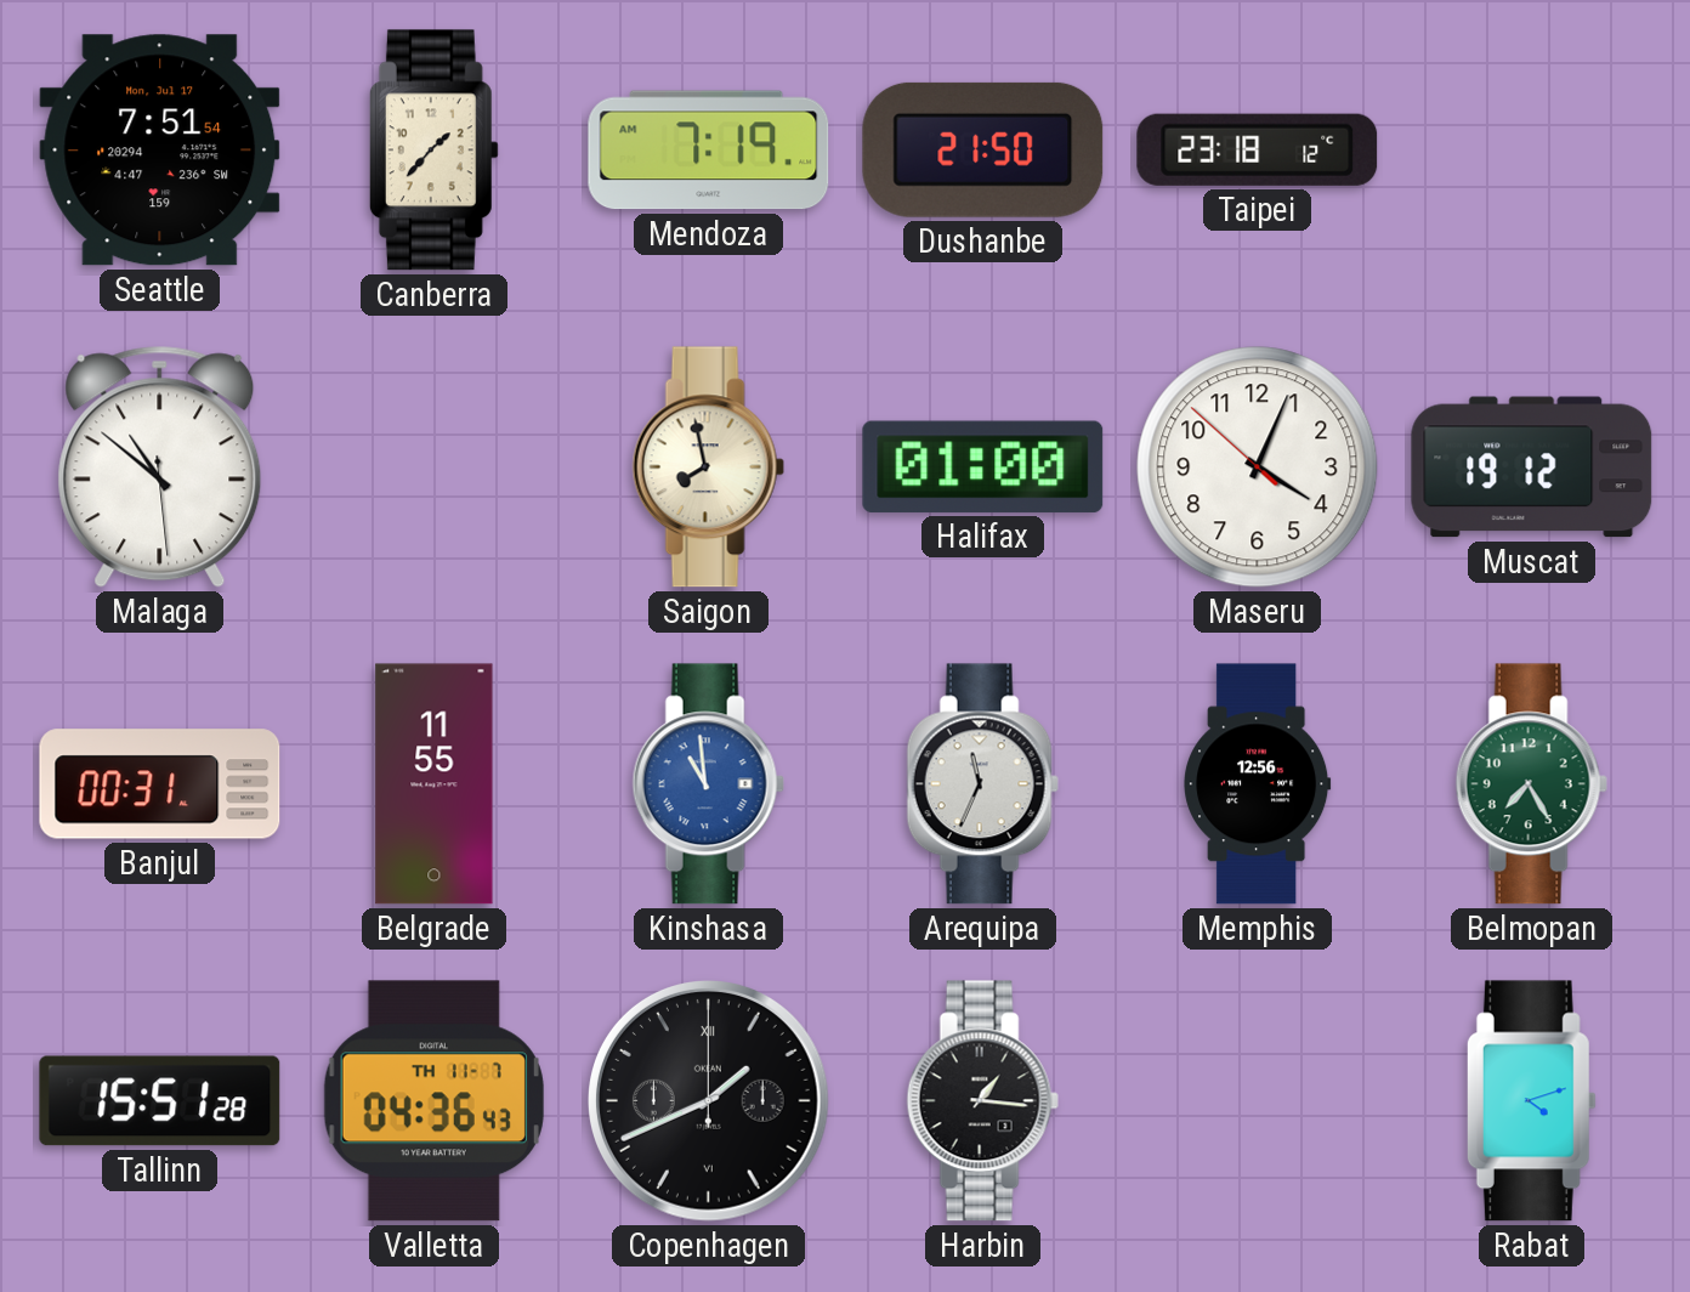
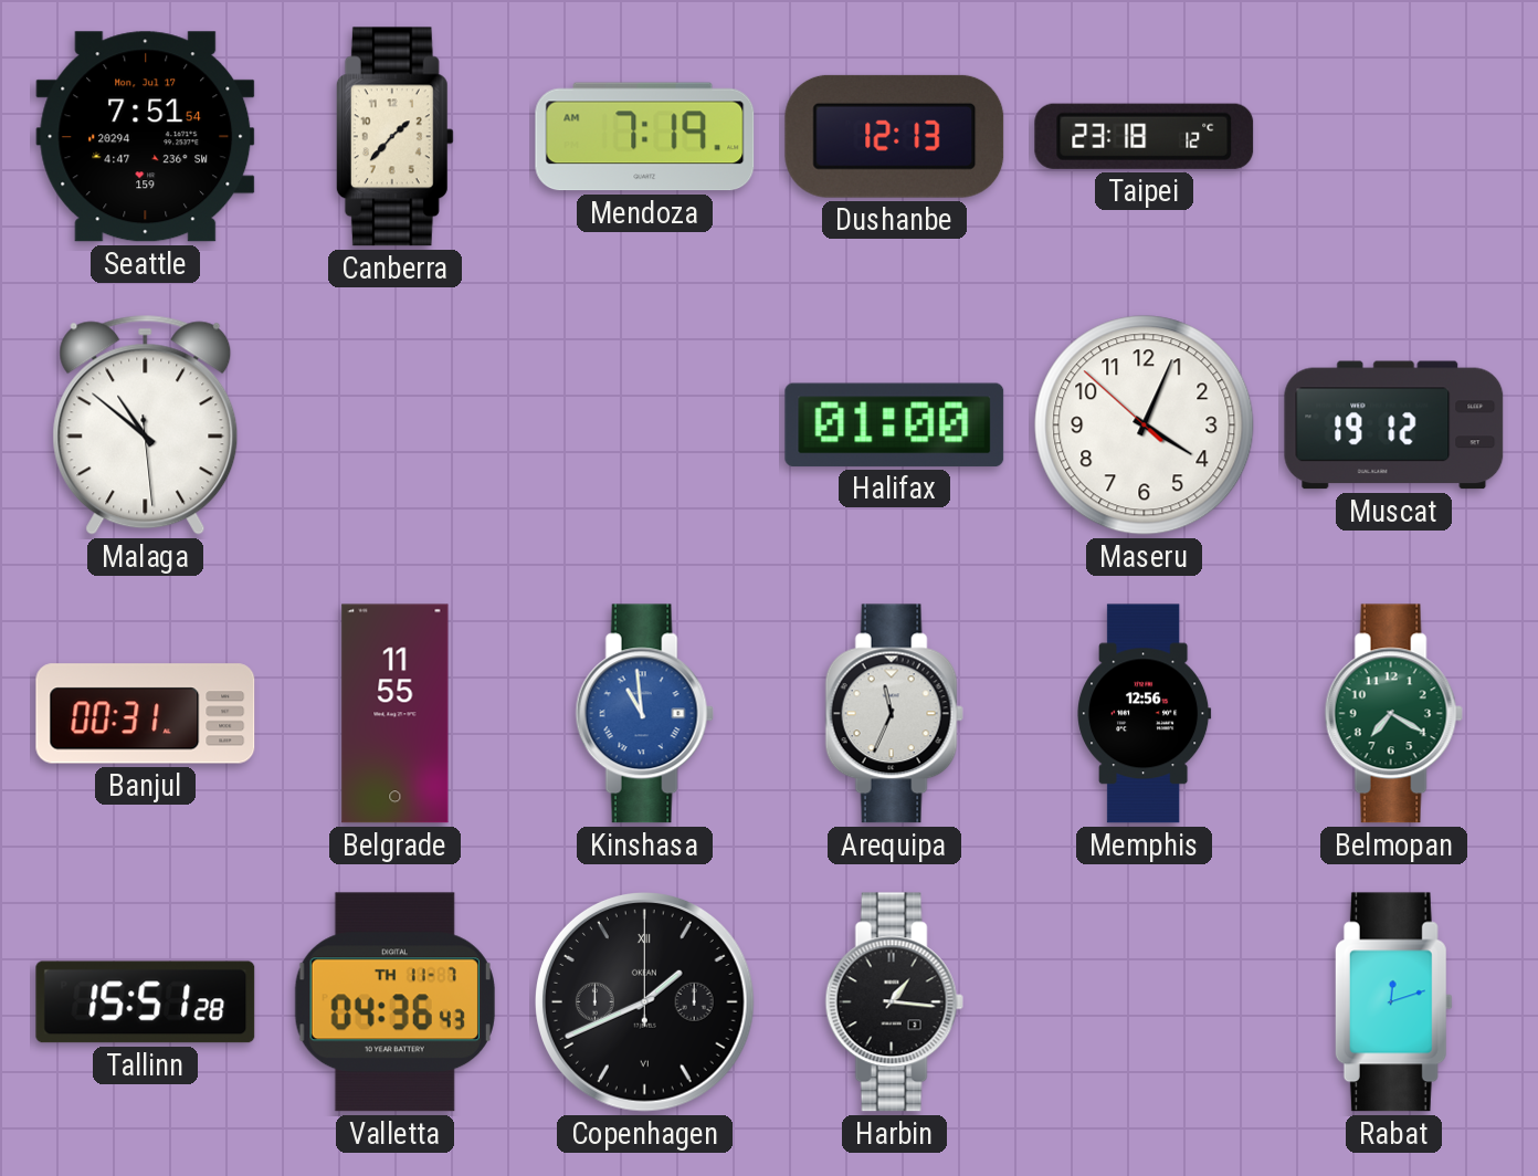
Dushanbe: 21:50 -> 12:13 (895, 136)
Saigon: 7:58 -> none (708, 467)
Belmopan: 7:25 -> 7:20 (1393, 714)
Rabat: 4:12 -> 12:12 (1393, 1002)
